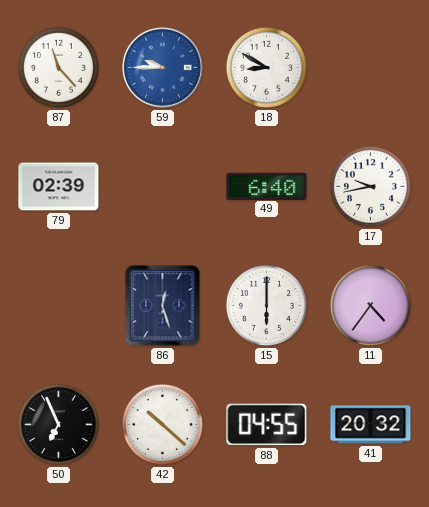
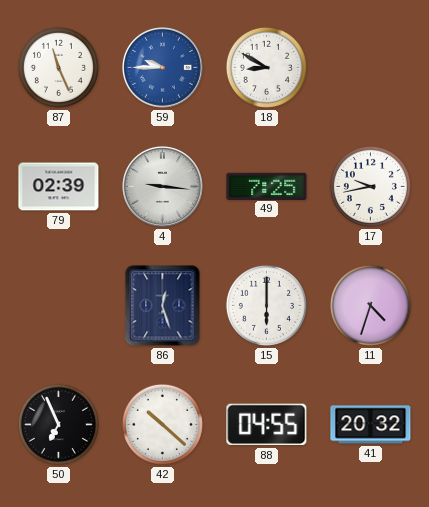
87: 11:23 -> 11:26 (58, 67)
4: none -> 9:16 (162, 186)
49: 6:40 -> 7:25 (267, 186)
11: 4:36 -> 4:33 (370, 305)
